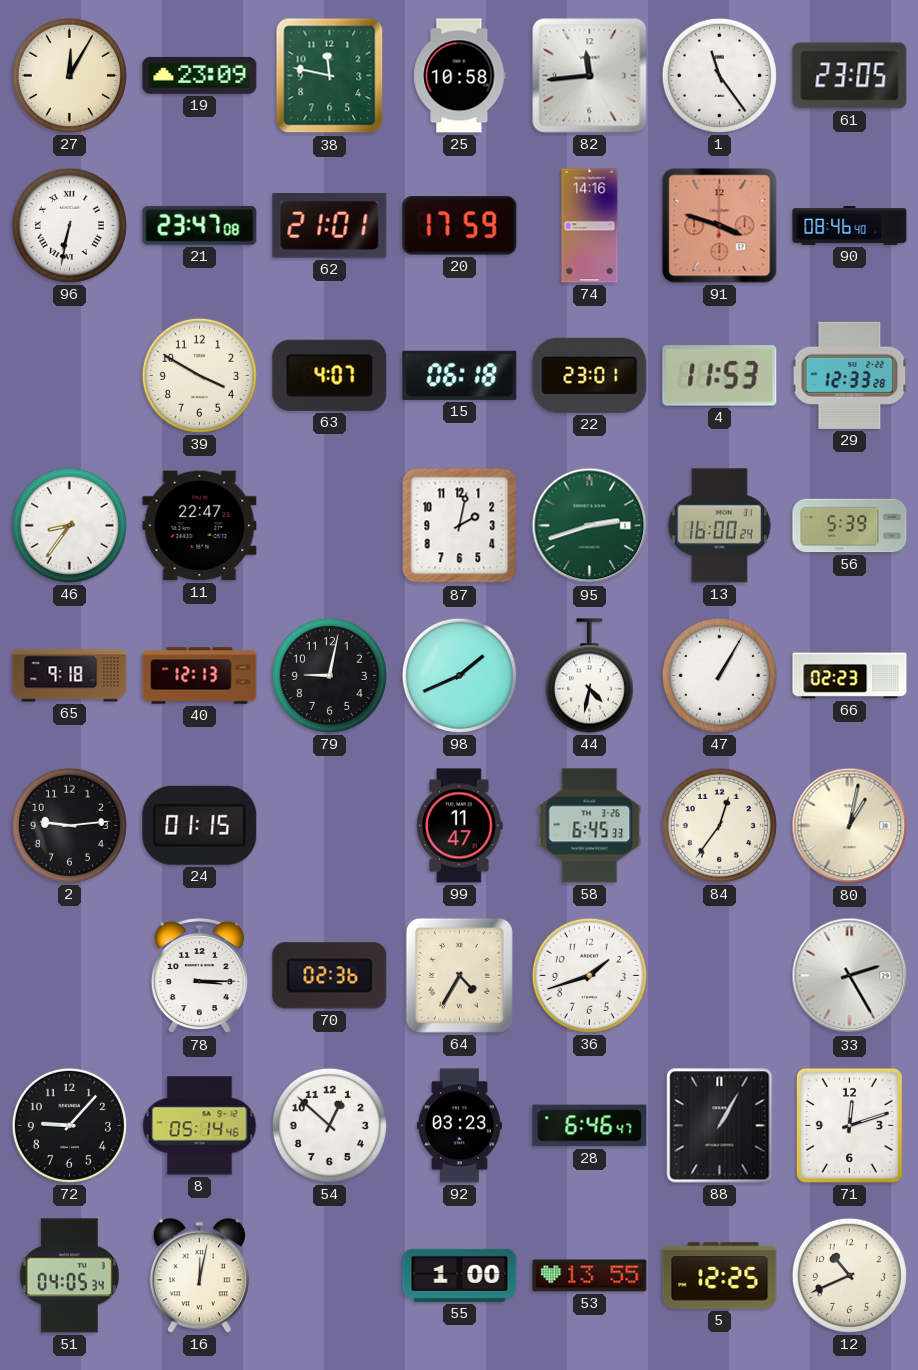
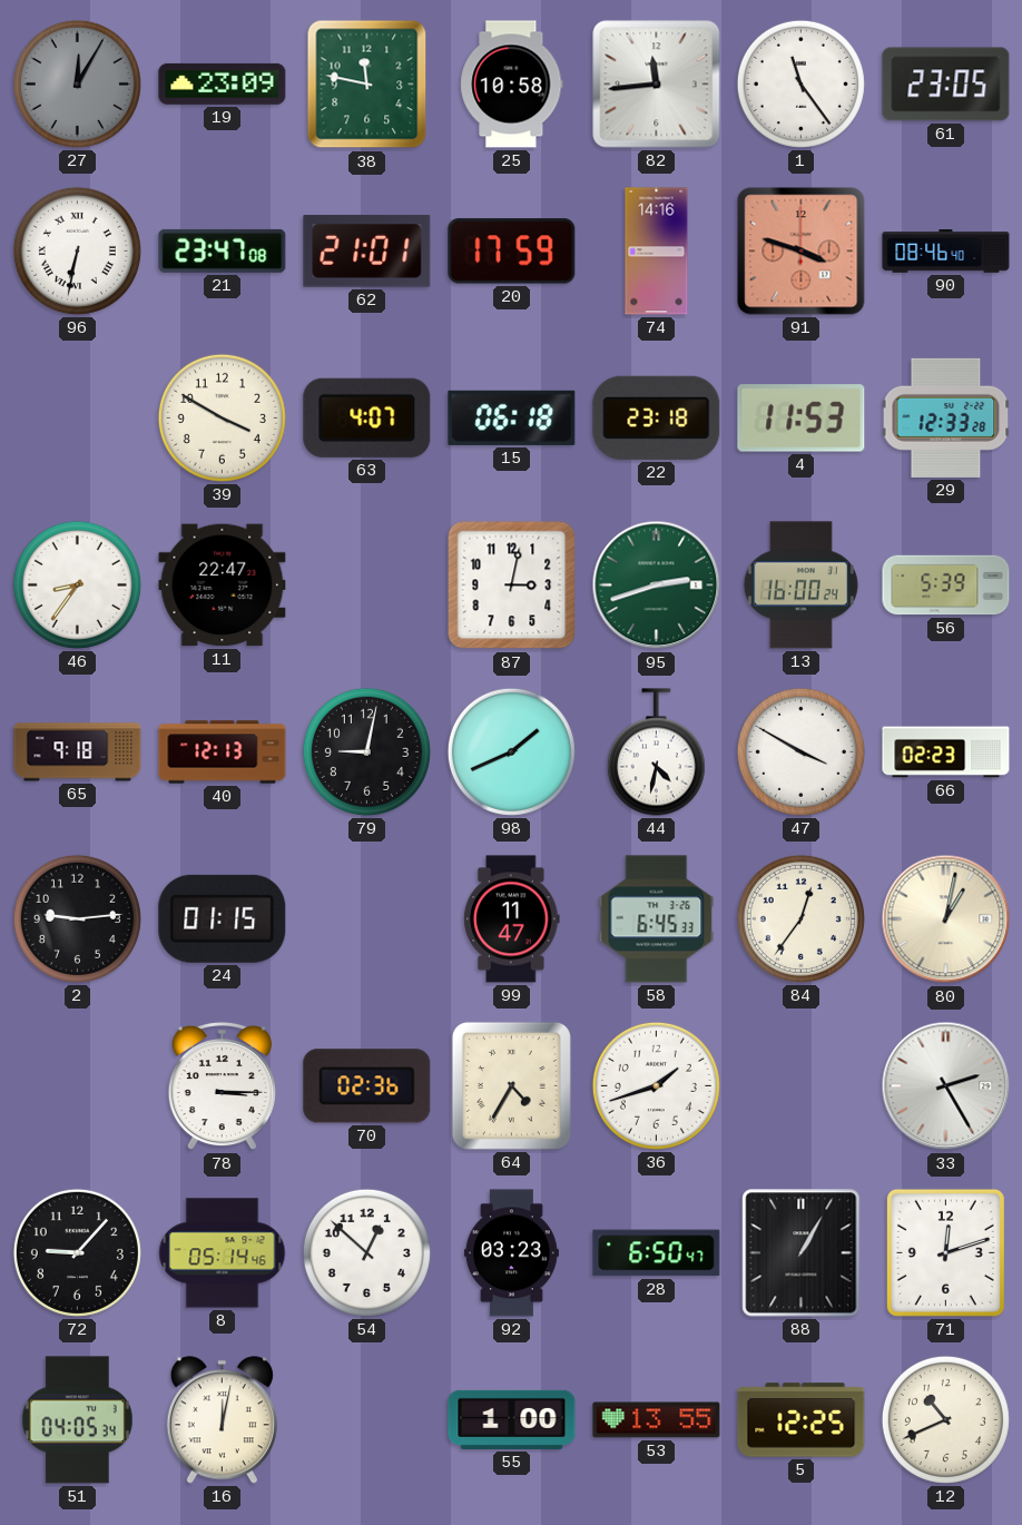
27 dial: cream -> grey (77, 83)
22: 23:01 -> 23:18 (657, 417)
87: 2:02 -> 3:02 (512, 586)
47: 1:05 -> 3:50 (800, 751)
28: 6:46 -> 6:50 (657, 1253)
